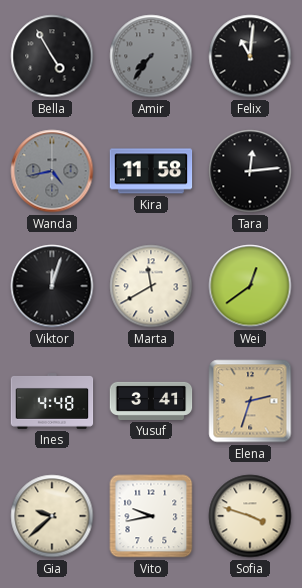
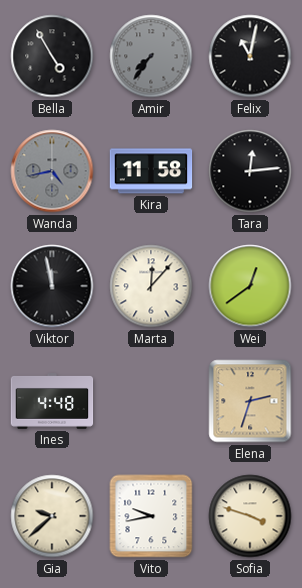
Felix: 11:01 -> 11:02 (250, 56)
Viktor: 12:03 -> 11:58 (52, 286)
Marta: 11:40 -> 12:07 (151, 286)
Yusuf: 3:41 -> none (151, 401)
